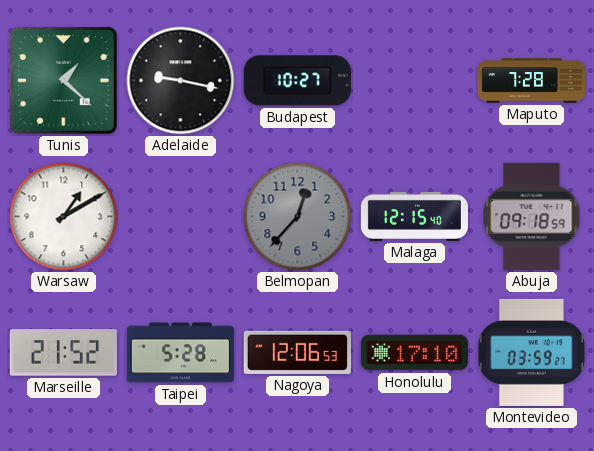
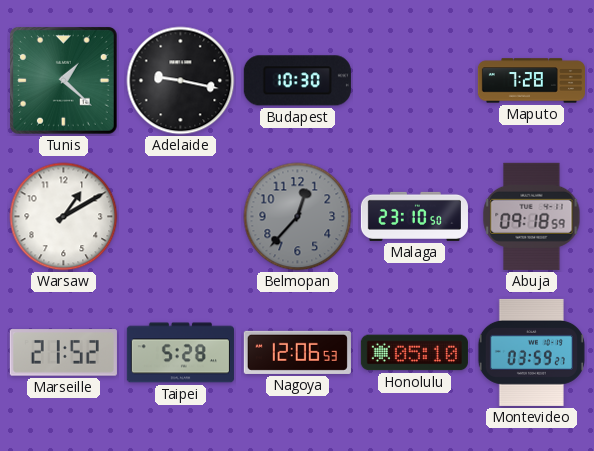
Budapest: 10:27 -> 10:30 (297, 81)
Malaga: 12:15 -> 23:10 (414, 216)
Honolulu: 17:10 -> 05:10 (414, 353)
